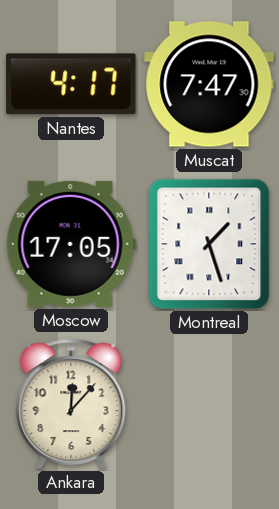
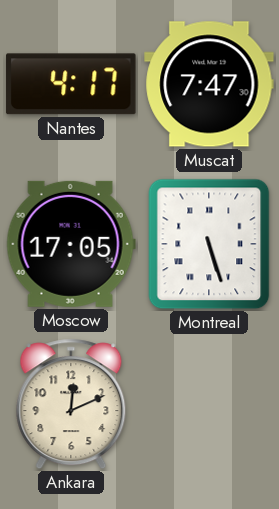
Montreal: 1:27 -> 5:27 (209, 244)
Ankara: 12:07 -> 12:11 (71, 404)
